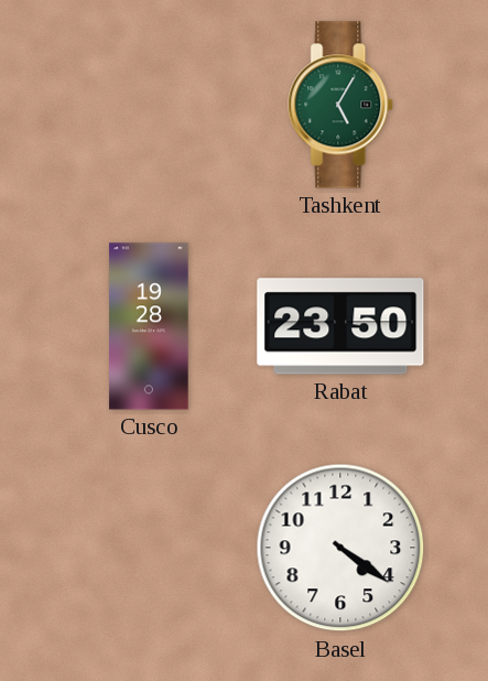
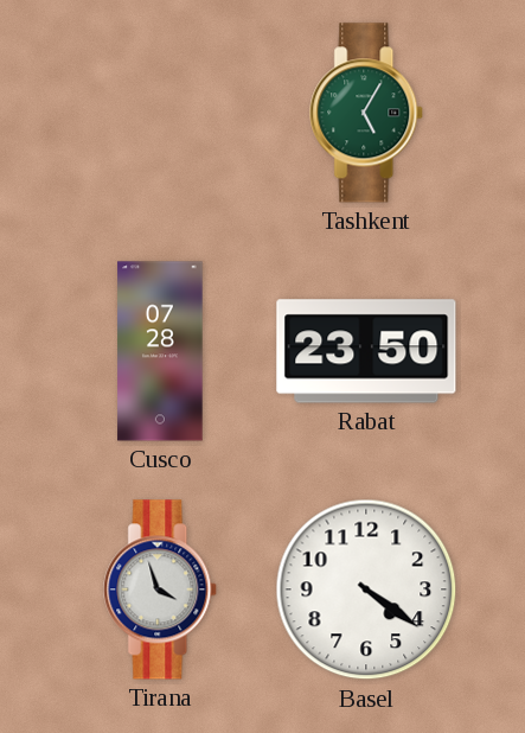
Cusco: 19:28 -> 07:28 (160, 351)
Tirana: none -> 3:57 (161, 589)
